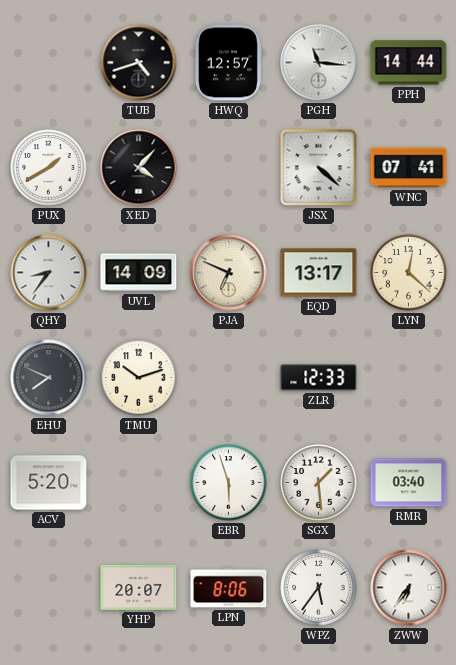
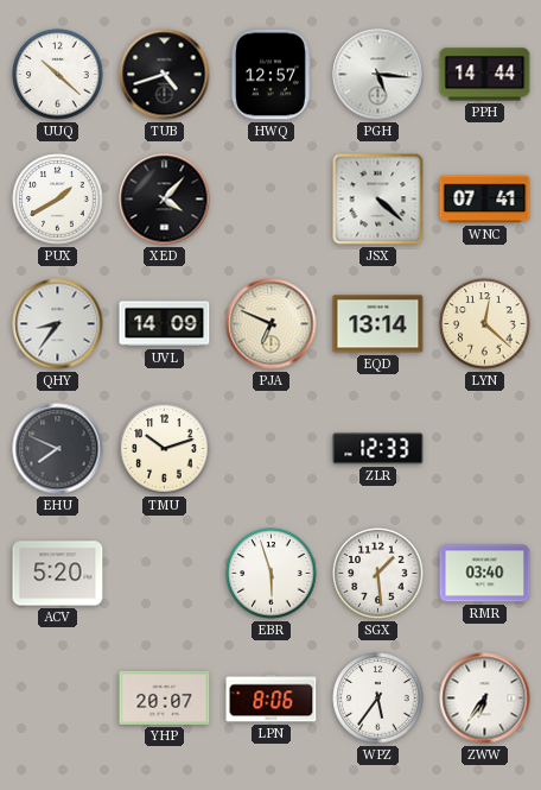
UUQ: none -> 10:22 (58, 75)
PGH: 11:16 -> 5:16 (378, 75)
EQD: 13:17 -> 13:14 (378, 324)
